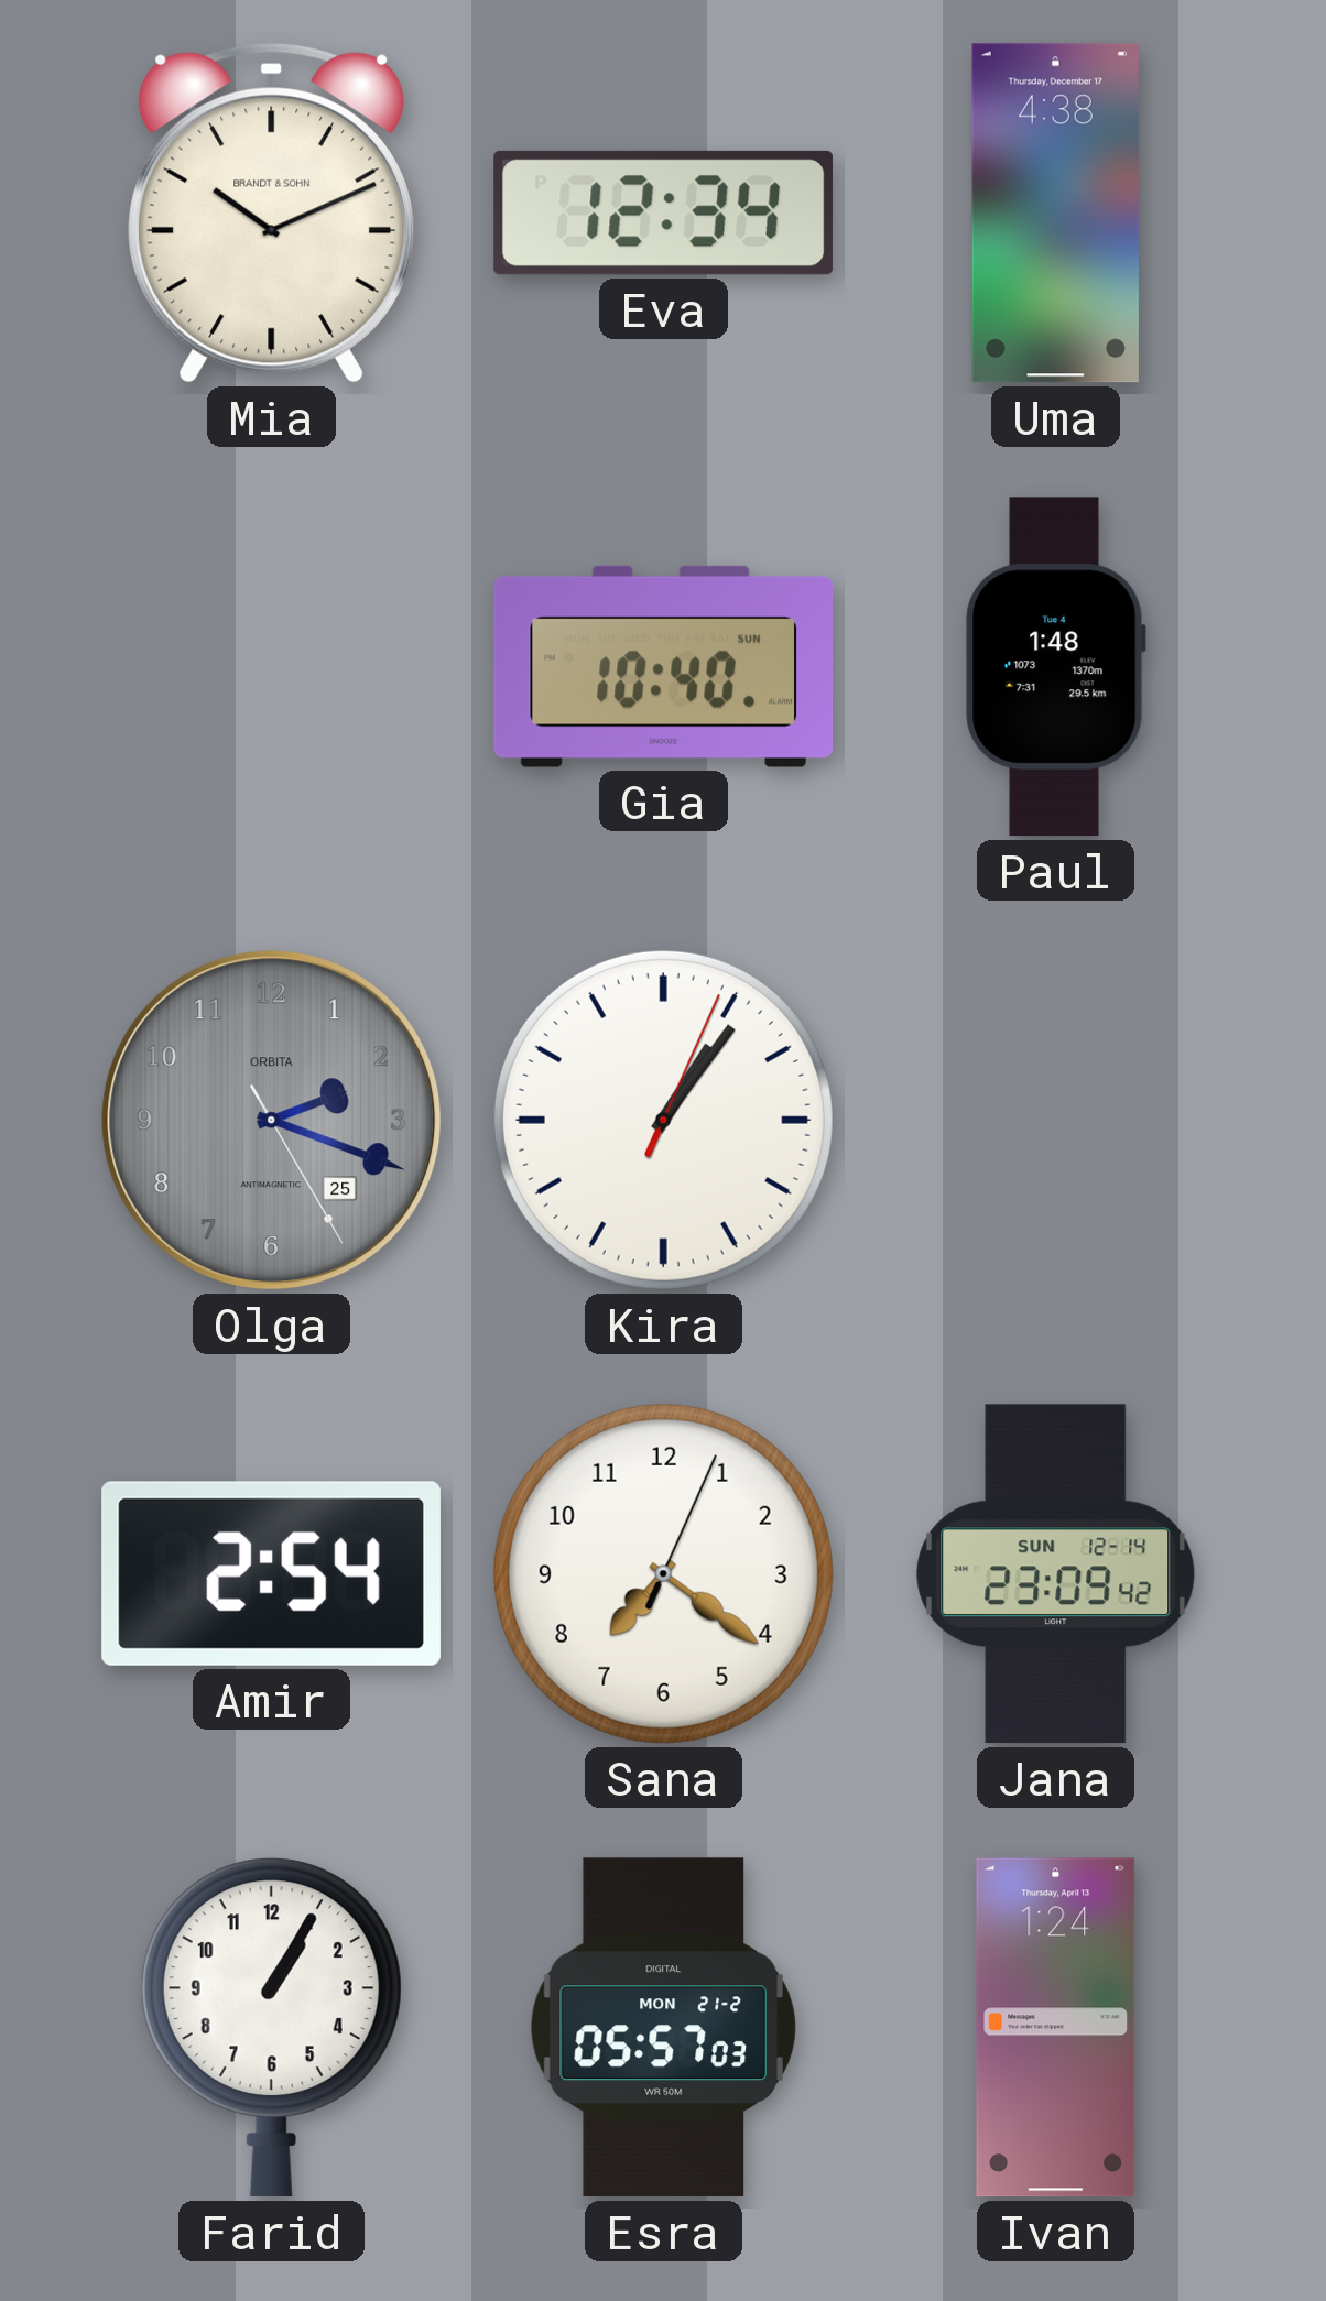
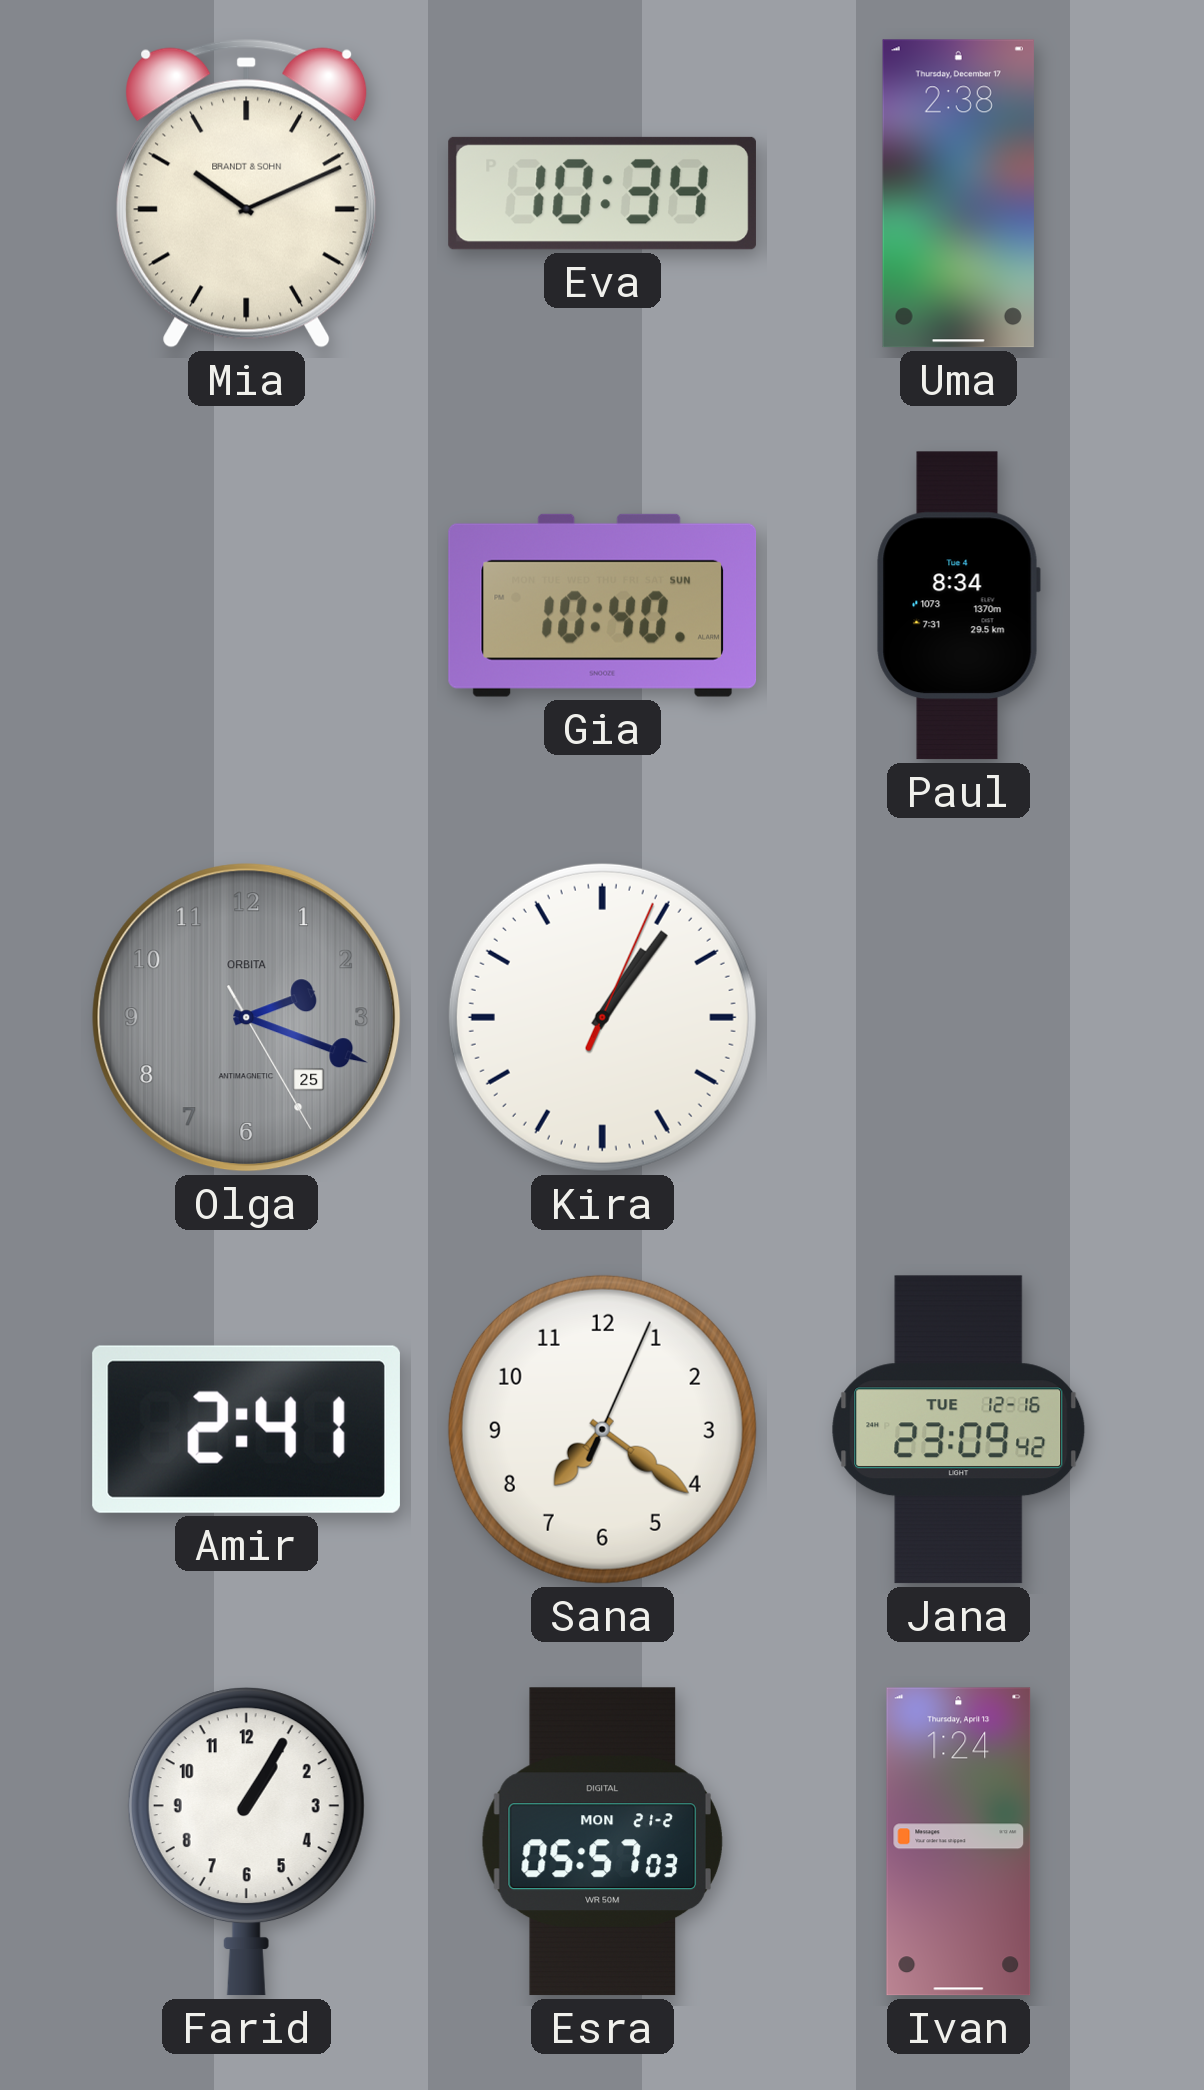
Eva: 12:34 -> 10:34 (602, 193)
Uma: 4:38 -> 2:38 (958, 194)
Paul: 1:48 -> 8:34 (958, 606)
Amir: 2:54 -> 2:41 (246, 1429)
Jana date: SUN 12-14 -> TUE 12-16 (959, 1430)
